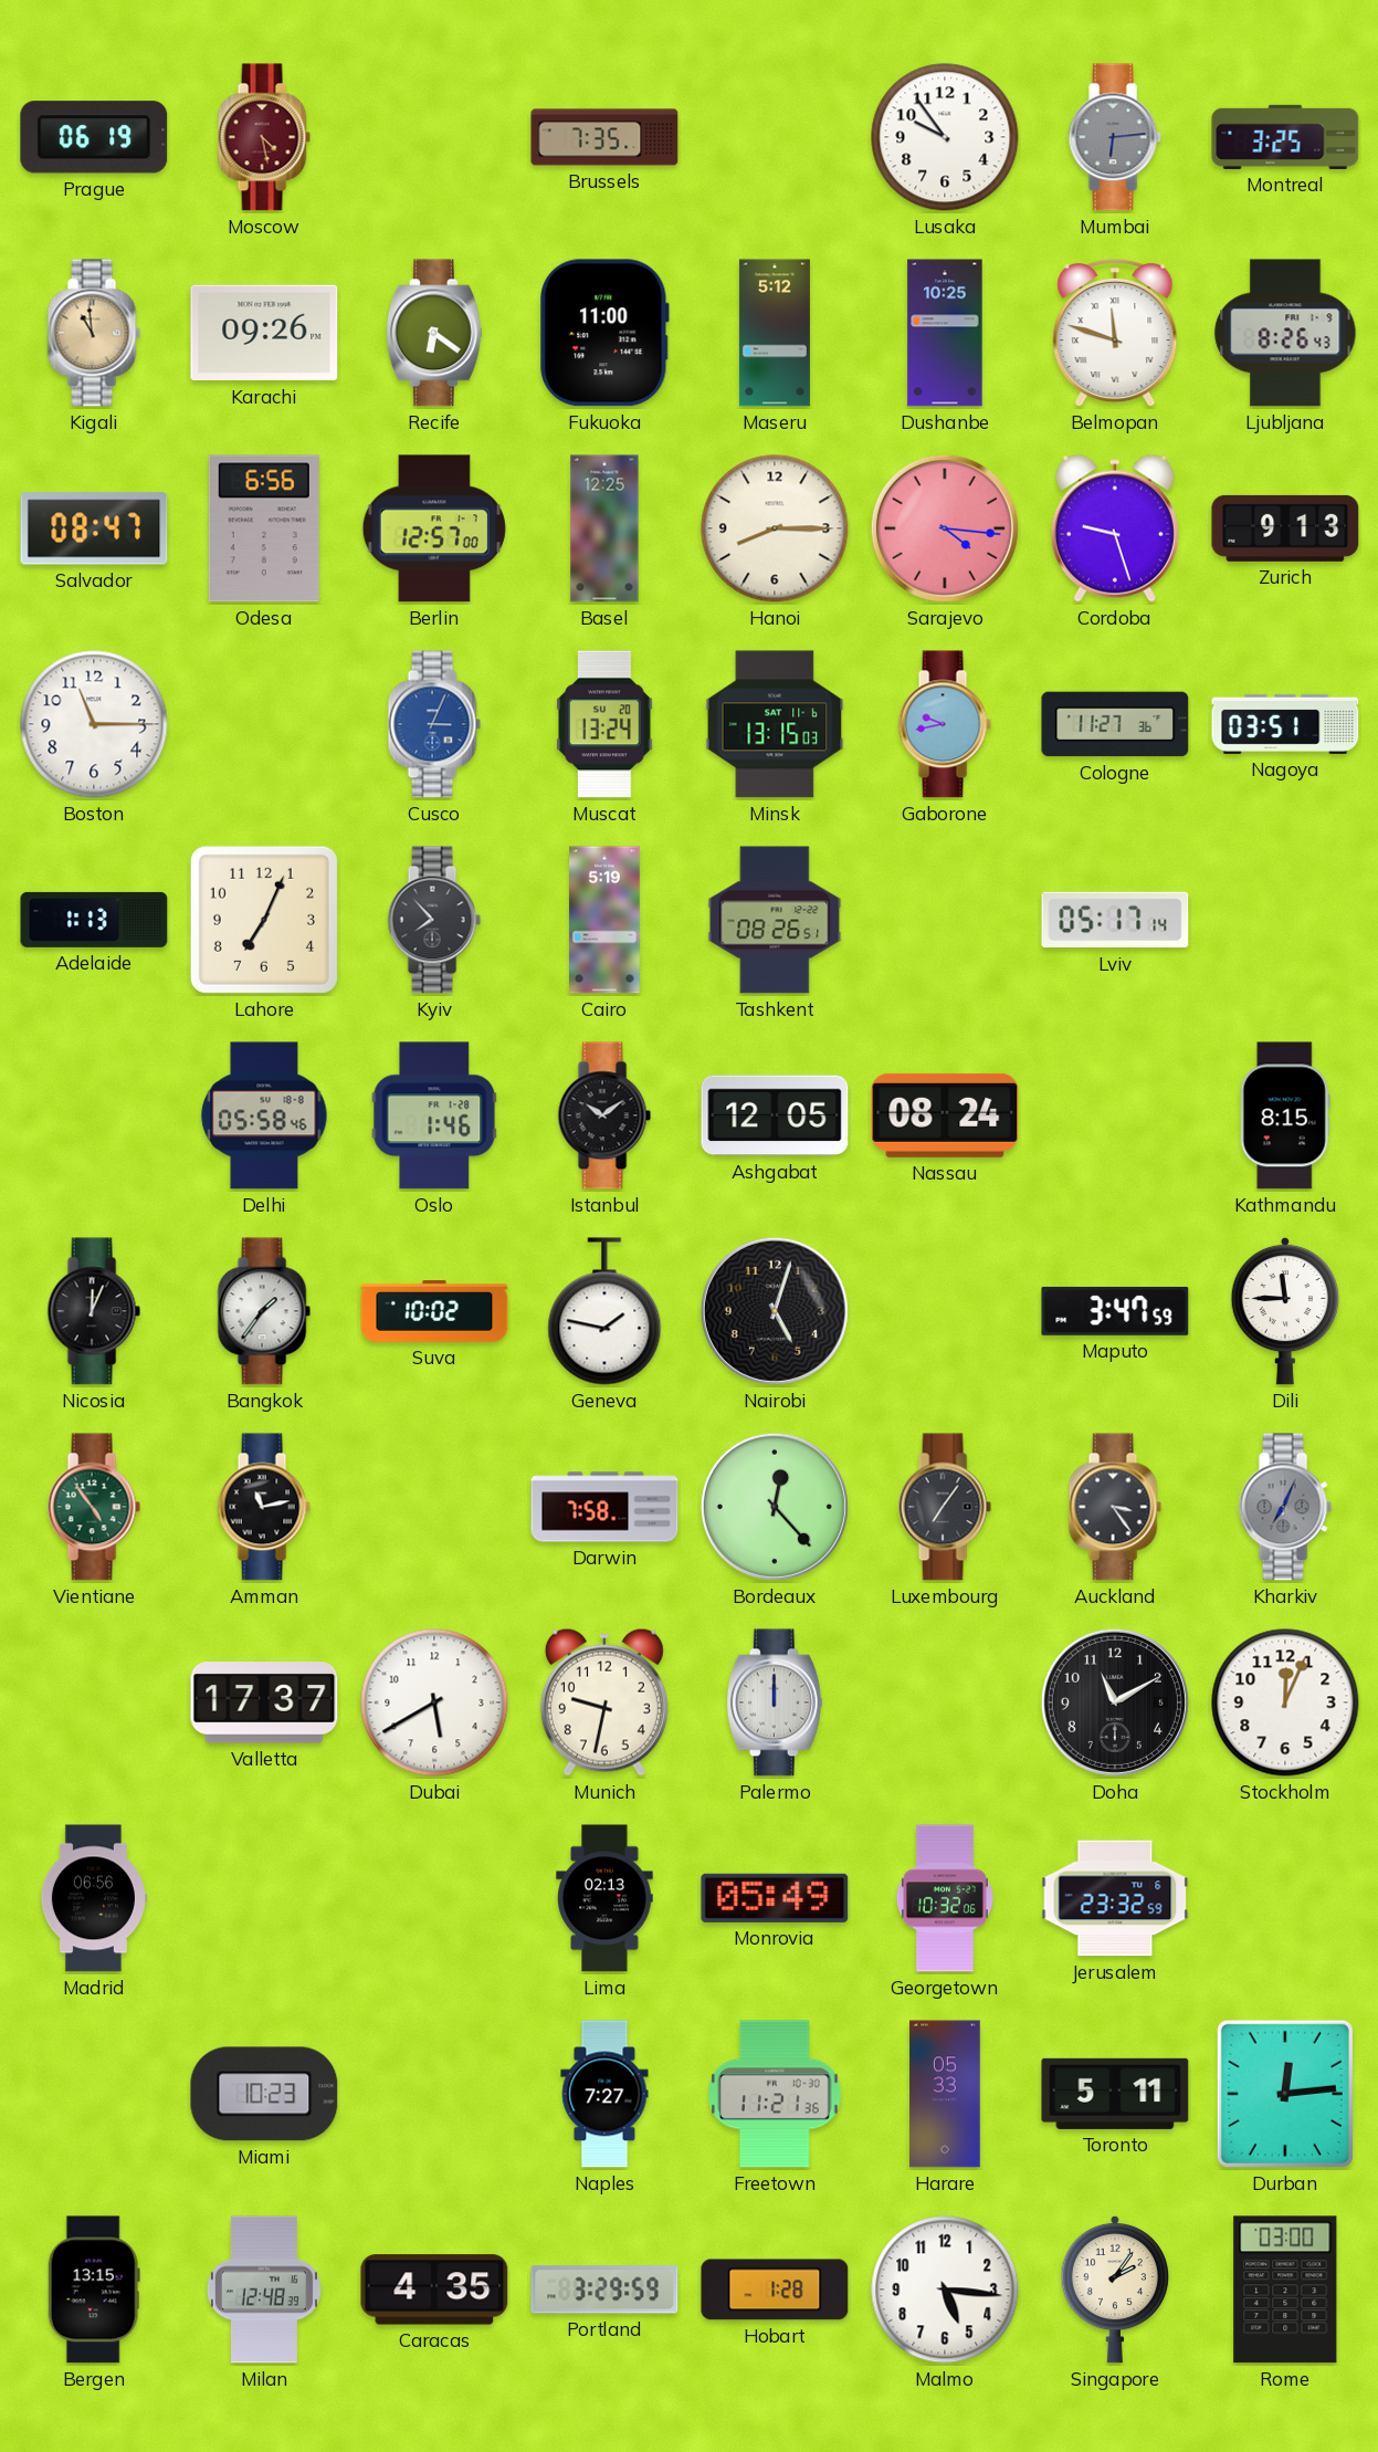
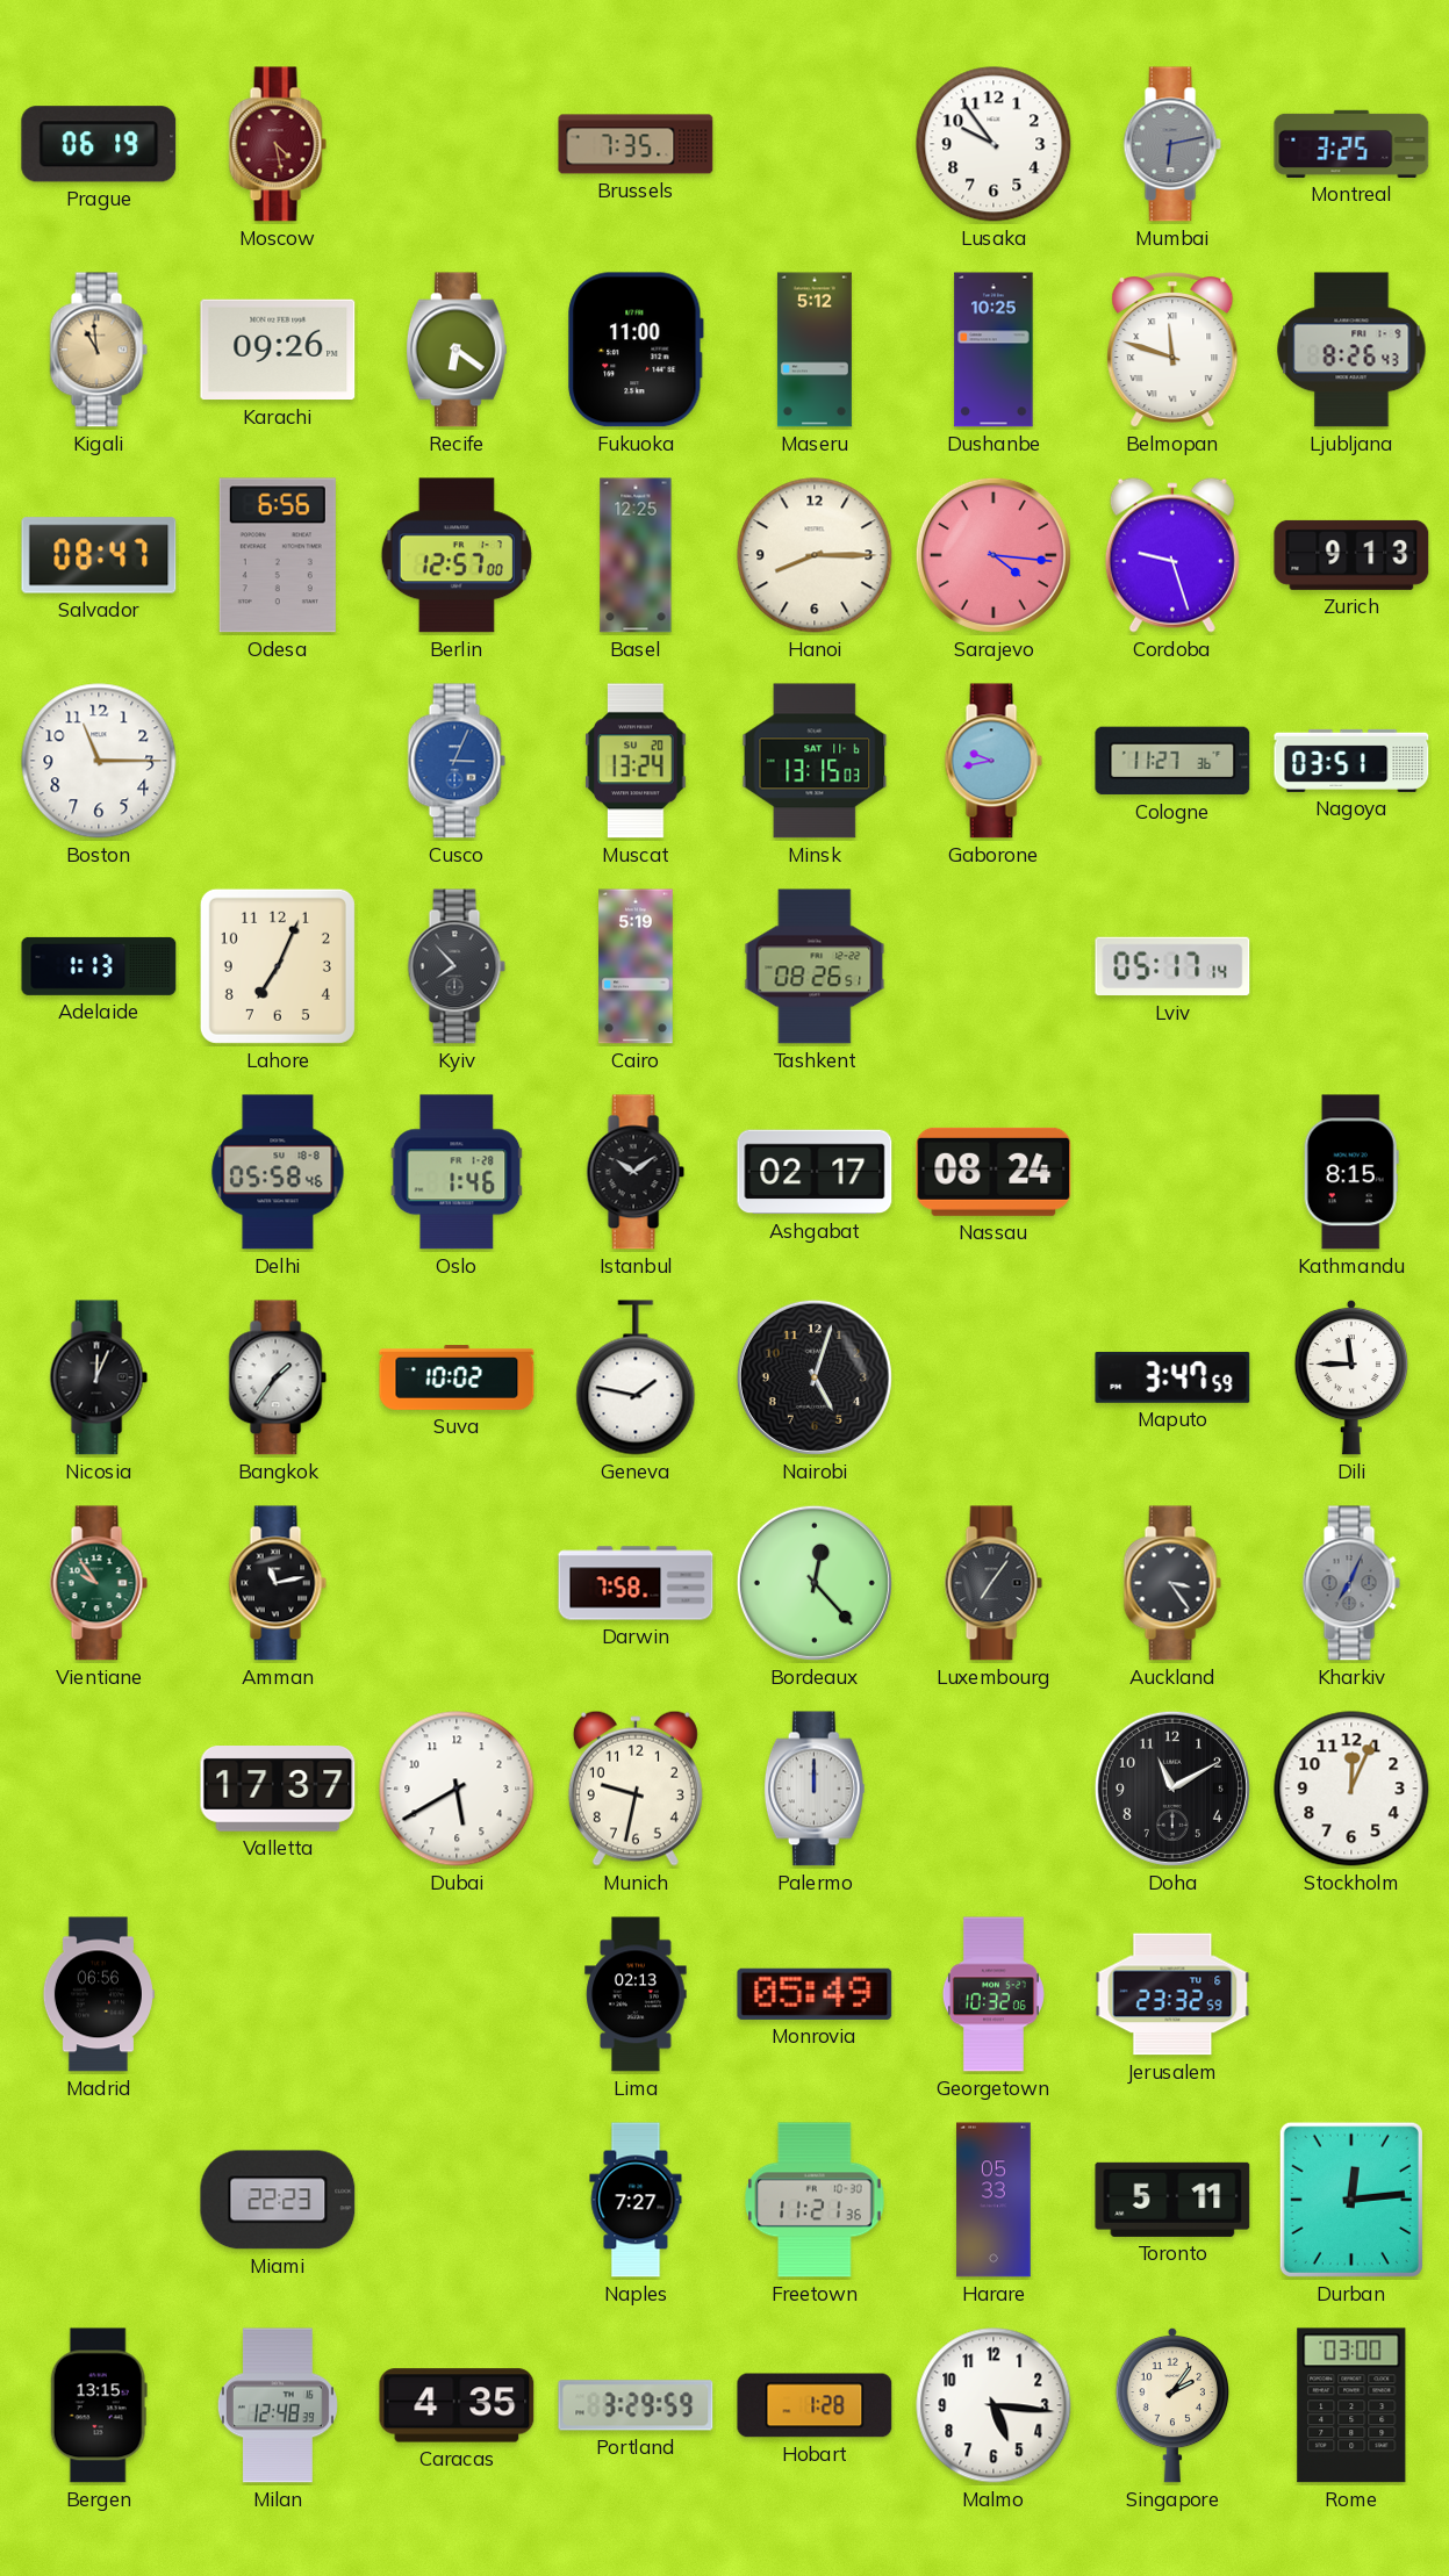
Mumbai: 6:14 -> 6:13 (1172, 144)
Ashgabat: 12:05 -> 02:17 (815, 1172)
Vientiane: 4:54 -> 9:54 (99, 1583)
Miami: 10:23 -> 22:23 (278, 2200)
